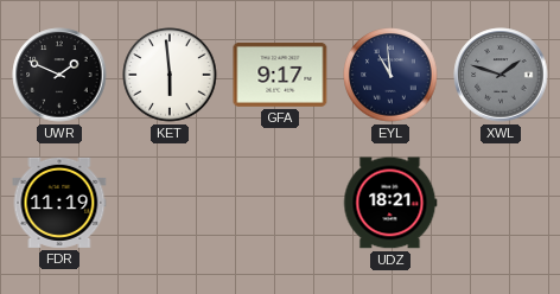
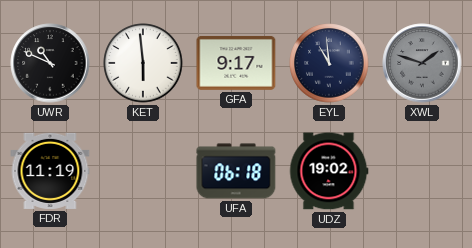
UWR: 1:49 -> 10:49 (50, 63)
UFA: none -> 06:18 (236, 171)
UDZ: 18:21 -> 19:02 (329, 171)
